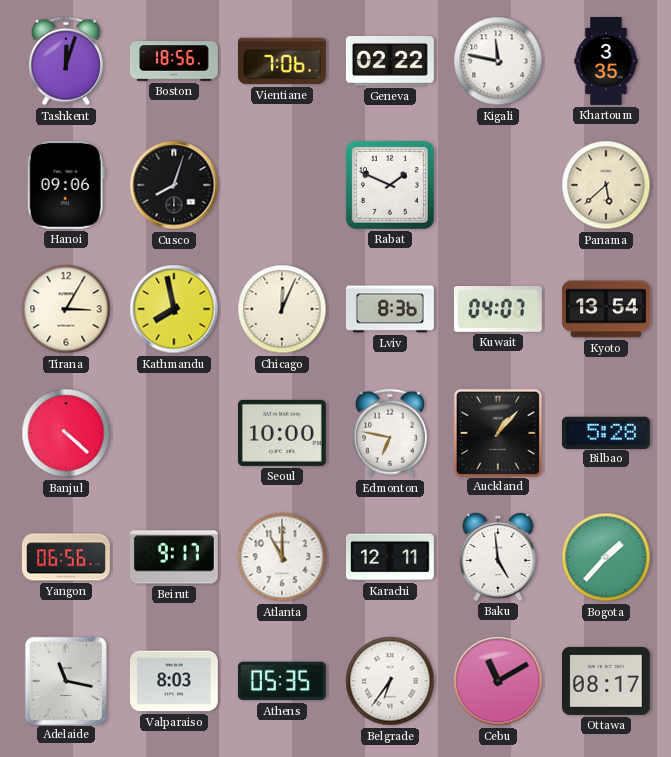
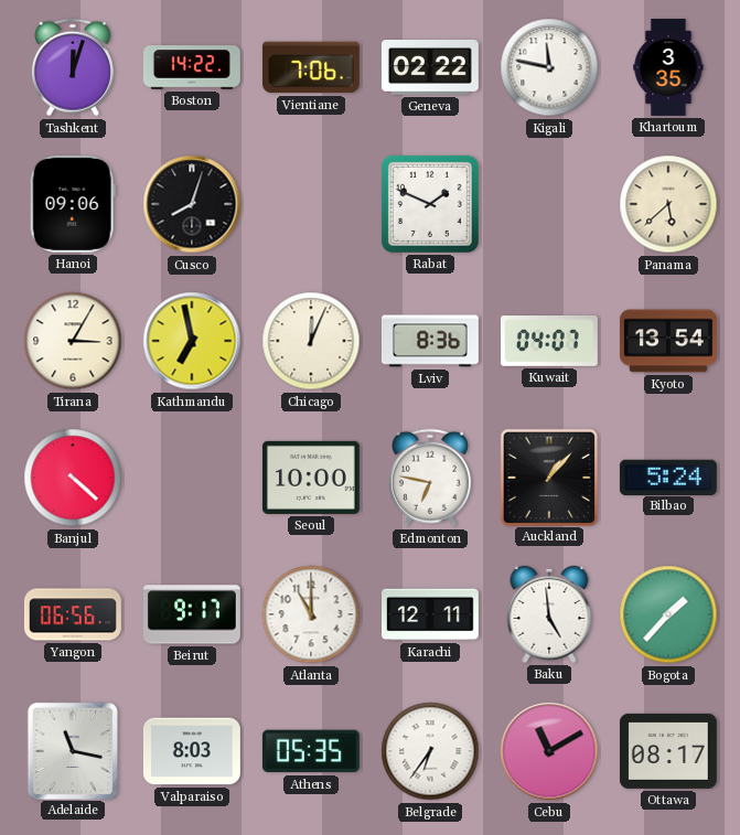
Boston: 18:56 -> 14:22 (192, 67)
Kathmandu: 7:58 -> 6:58 (192, 341)
Bilbao: 5:28 -> 5:24 (668, 477)
